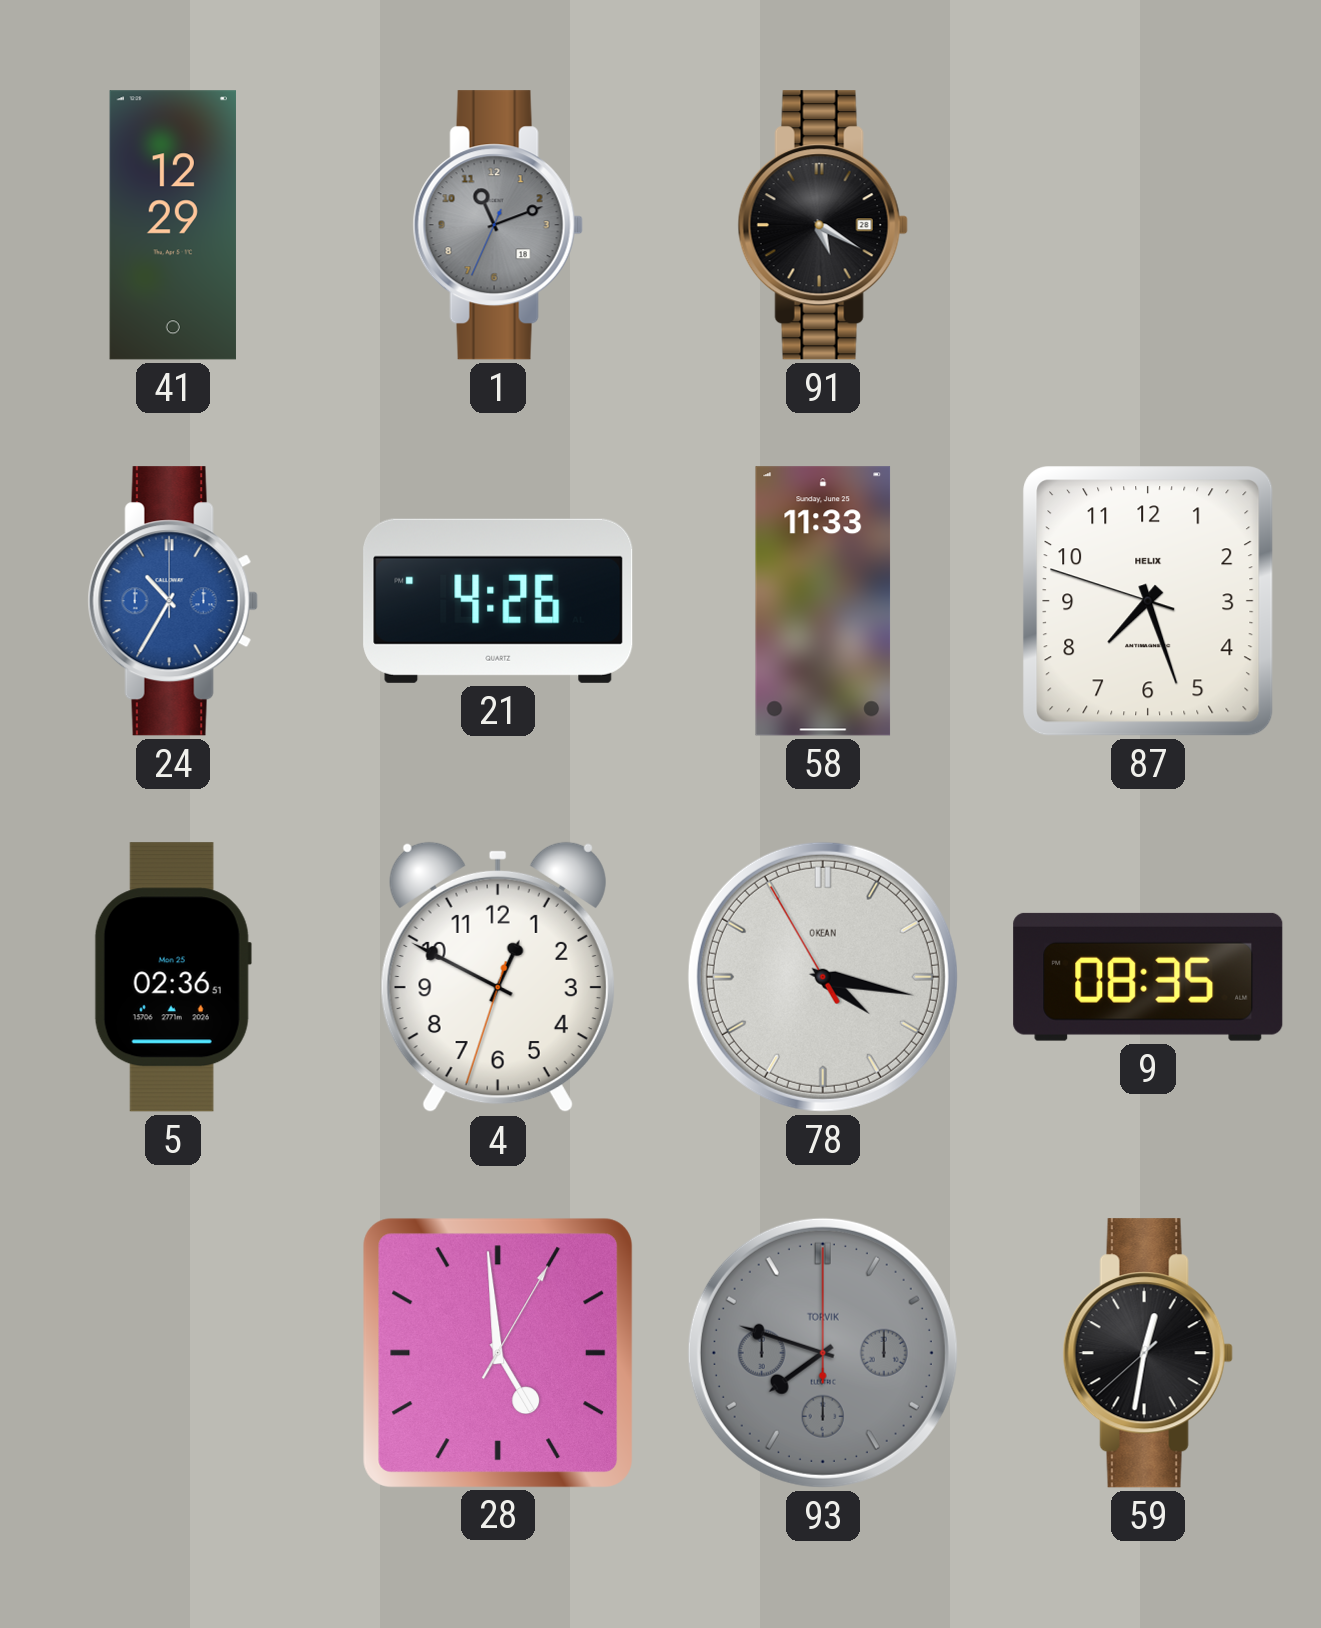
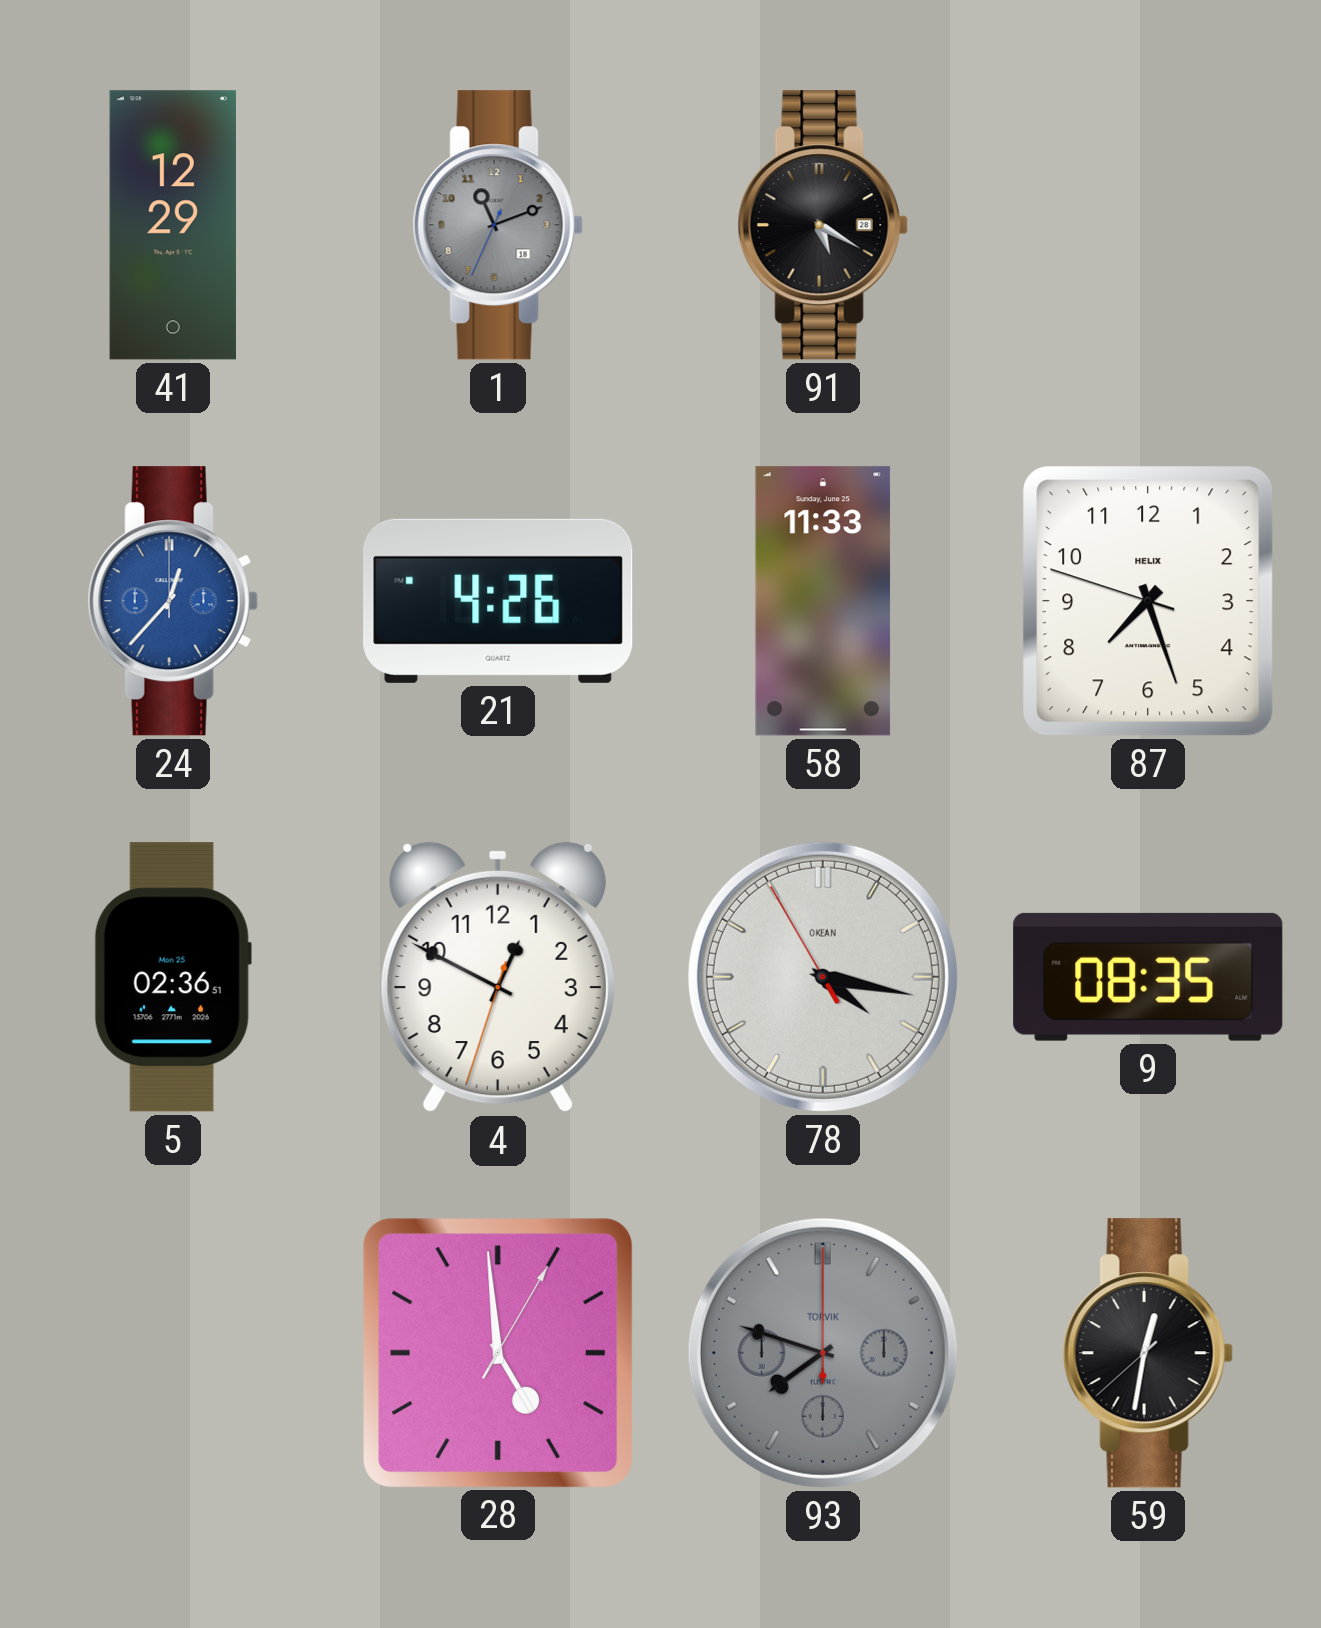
24: 10:35 -> 12:37 (173, 601)
